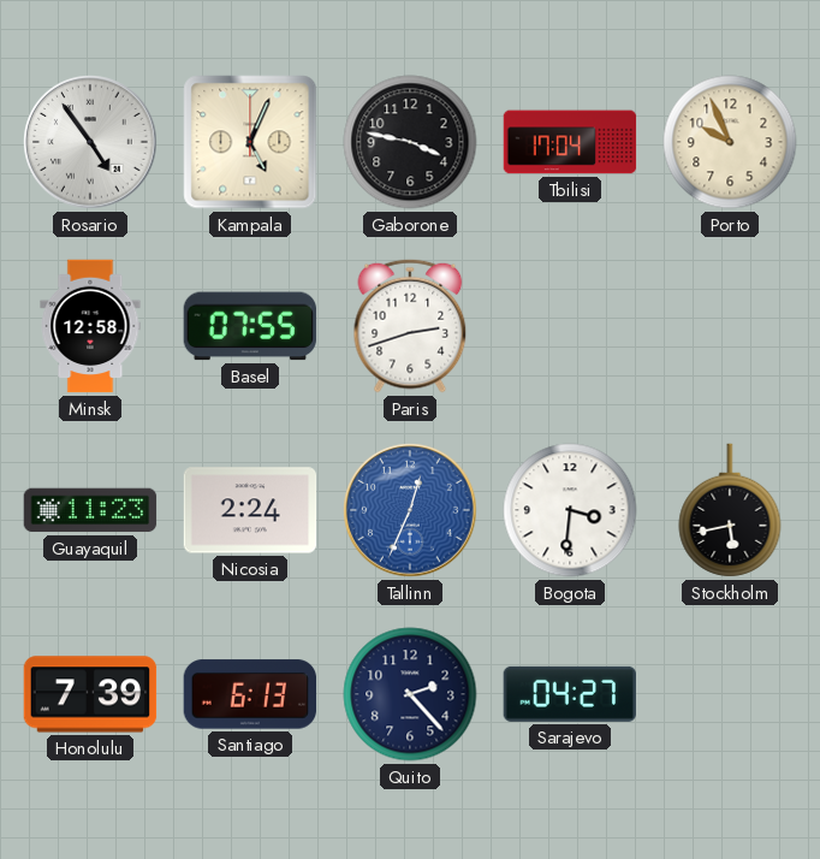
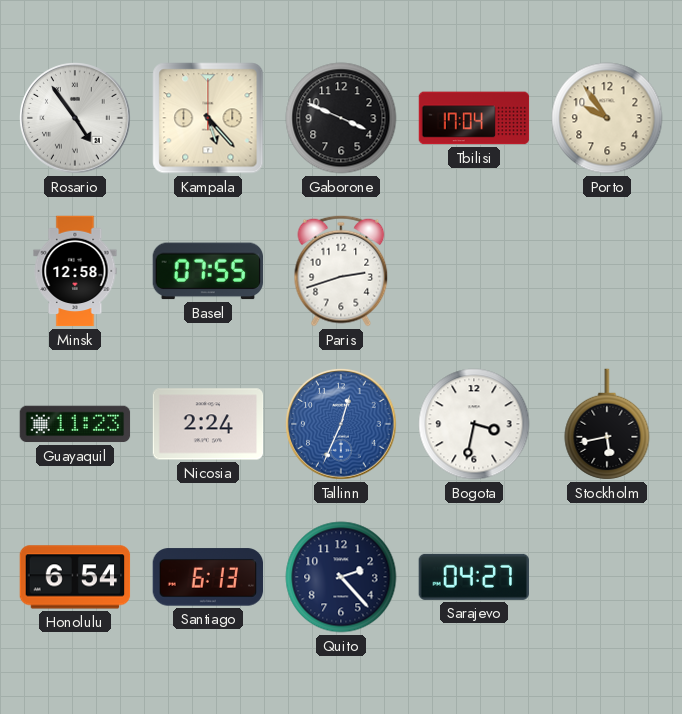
Kampala: 5:04 -> 5:23 (208, 118)
Gaborone: 3:47 -> 3:49 (341, 118)
Porto: 9:56 -> 9:54 (607, 118)
Bogota: 3:31 -> 3:32 (474, 424)
Honolulu: 7:39 -> 6:54 (75, 577)
